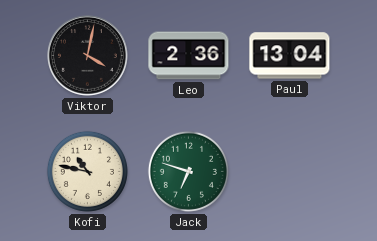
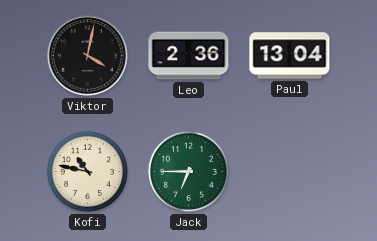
Jack: 6:48 -> 6:45 (188, 171)
